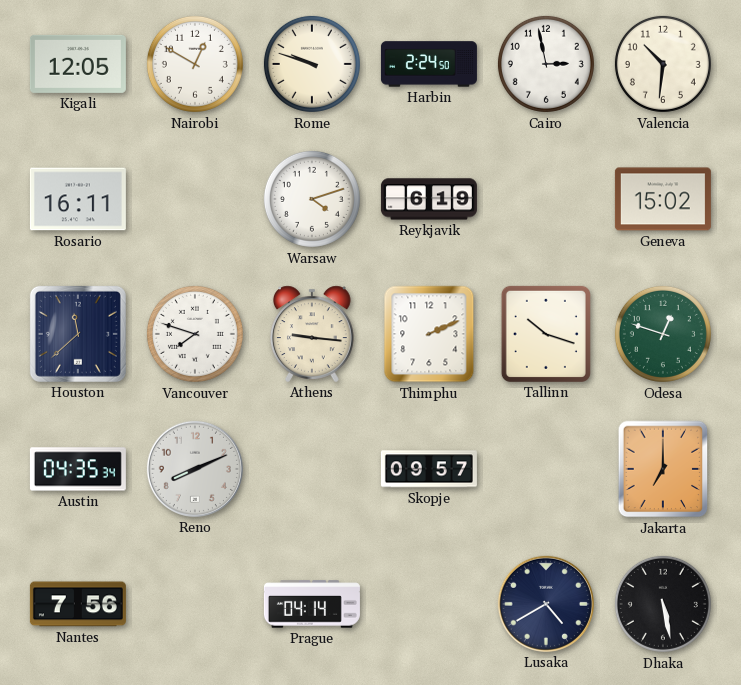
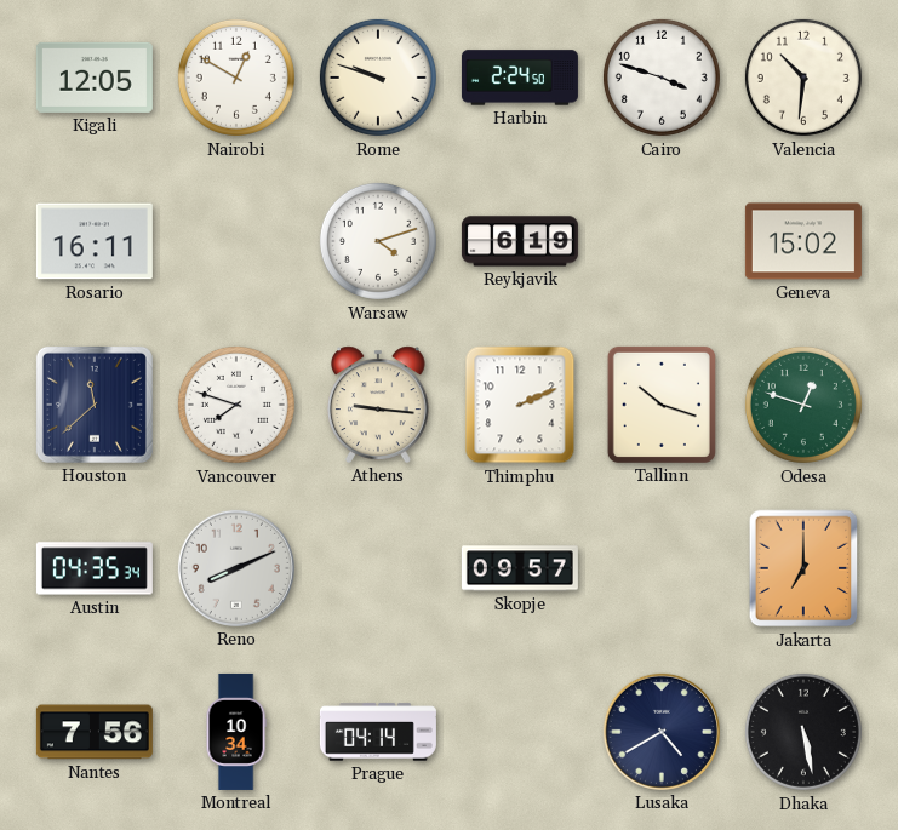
Cairo: 2:58 -> 3:48 (662, 78)
Montreal: none -> 10:34 (236, 732)
